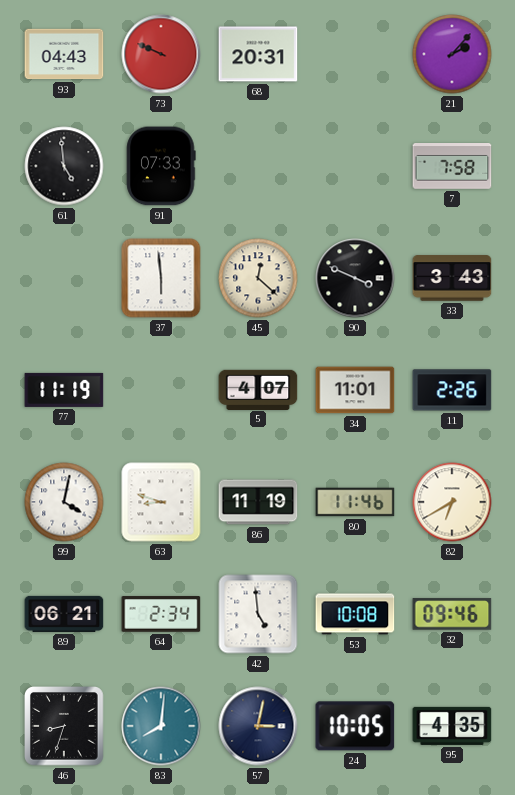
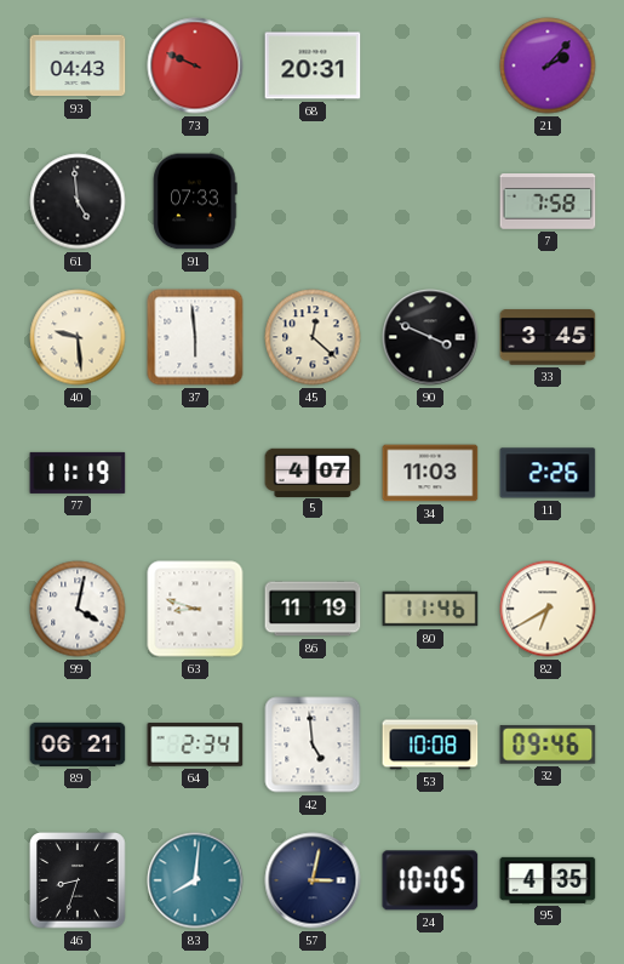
40: none -> 9:29 (78, 337)
33: 3:43 -> 3:45 (548, 337)
34: 11:01 -> 11:03 (430, 473)
